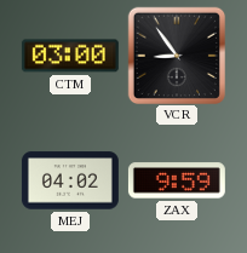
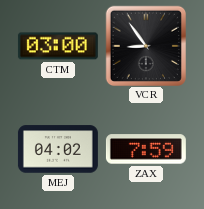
ZAX: 9:59 -> 7:59 (146, 149)
